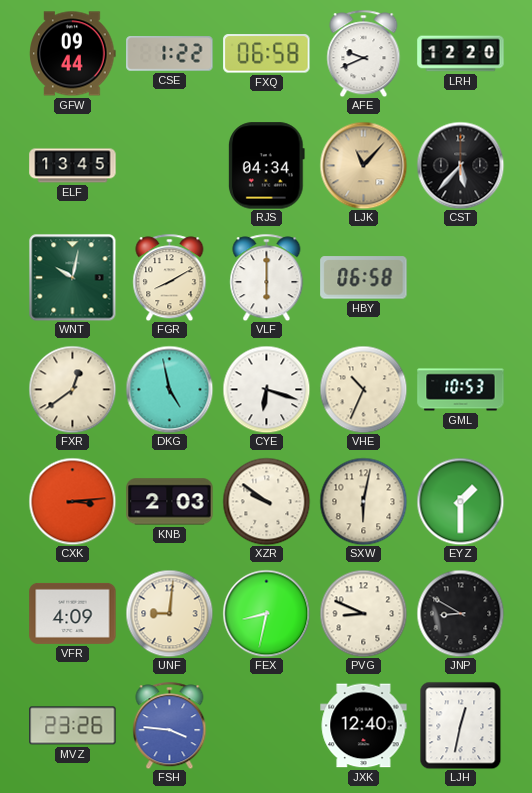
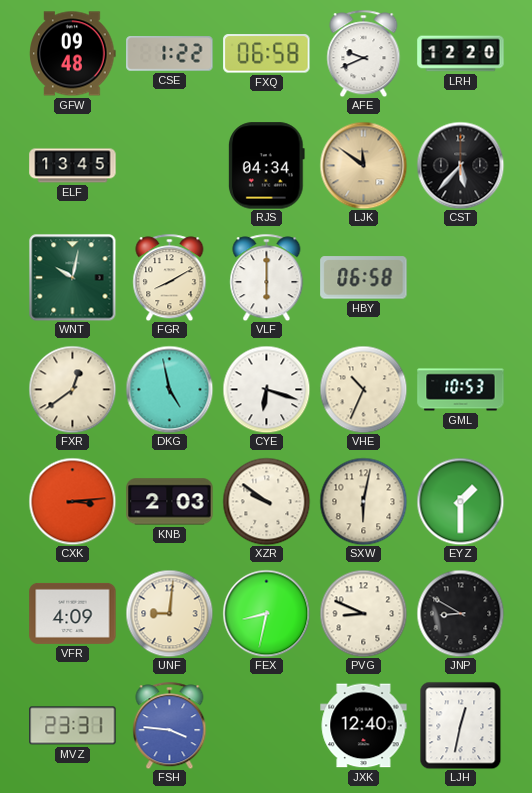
GFW: 09:44 -> 09:48 (73, 54)
LJK: 11:07 -> 11:51 (363, 165)
MVZ: 23:26 -> 23:31 (73, 726)
